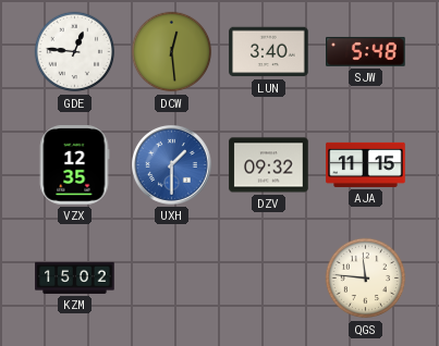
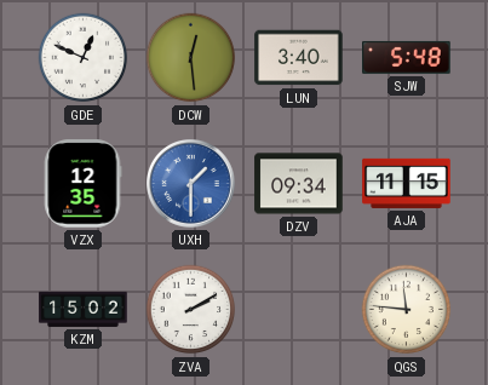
GDE: 12:46 -> 12:49 (84, 58)
DZV: 09:32 -> 09:34 (299, 184)
ZVA: none -> 2:10 (191, 310)
